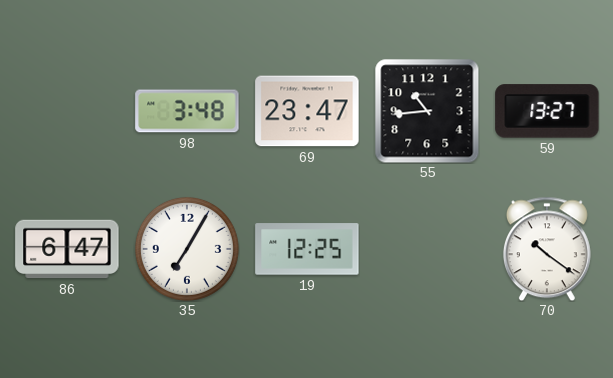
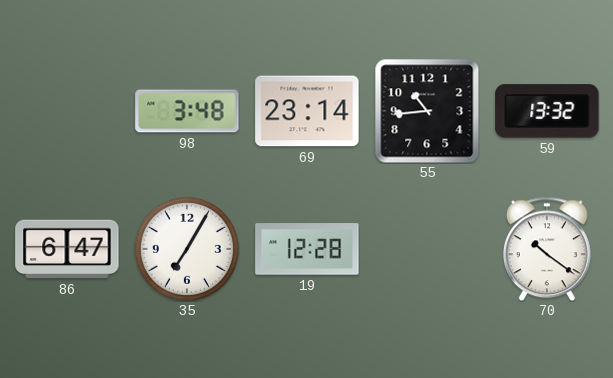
69: 23:47 -> 23:14 (307, 111)
59: 13:27 -> 13:32 (547, 111)
19: 12:25 -> 12:28 (307, 249)
